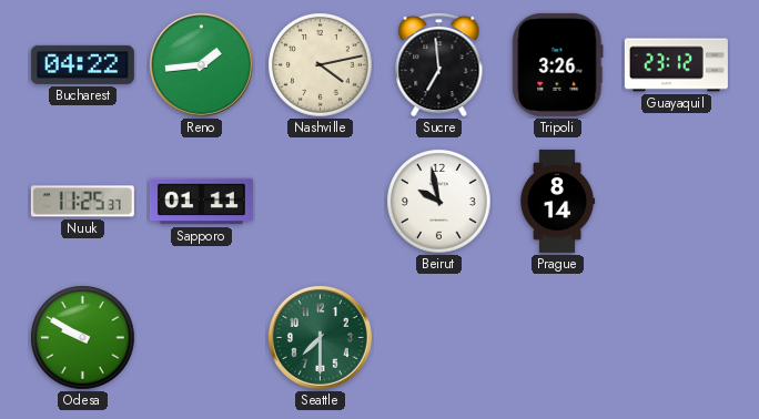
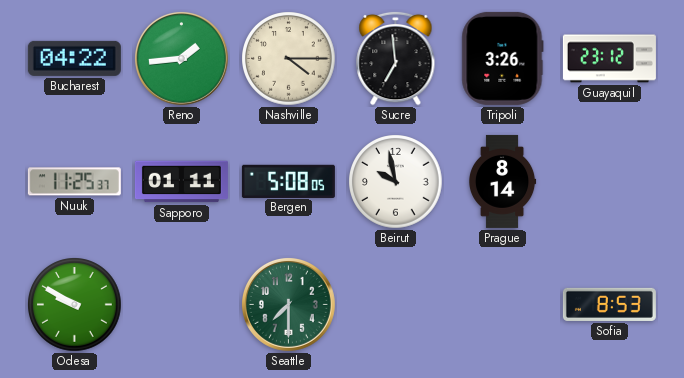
Nashville: 4:13 -> 4:15 (289, 59)
Bergen: none -> 5:08 (288, 181)
Sofia: none -> 8:53 (609, 304)
